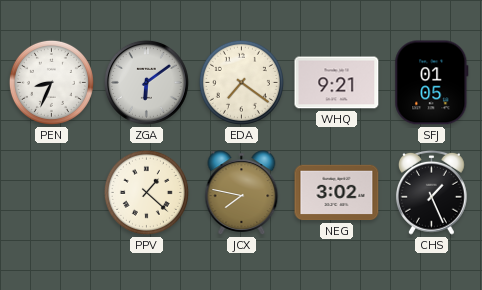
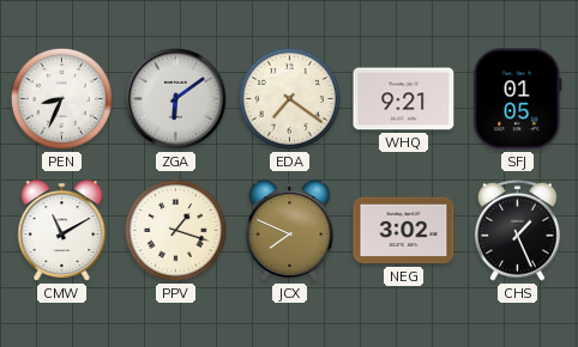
CMW: none -> 11:10 (62, 231)
PPV: 1:22 -> 1:18 (175, 230)
JCX: 7:47 -> 7:49 (290, 231)
